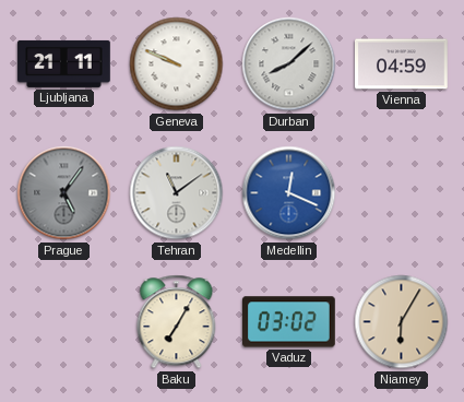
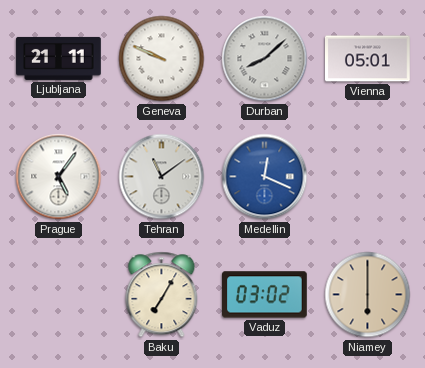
Vienna: 04:59 -> 05:01 (368, 59)
Prague dial: grey -> white (59, 177)
Niamey: 6:05 -> 6:00 (368, 295)
